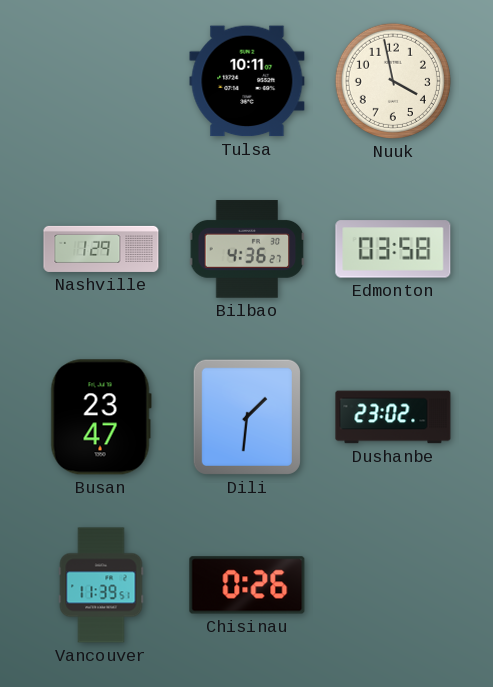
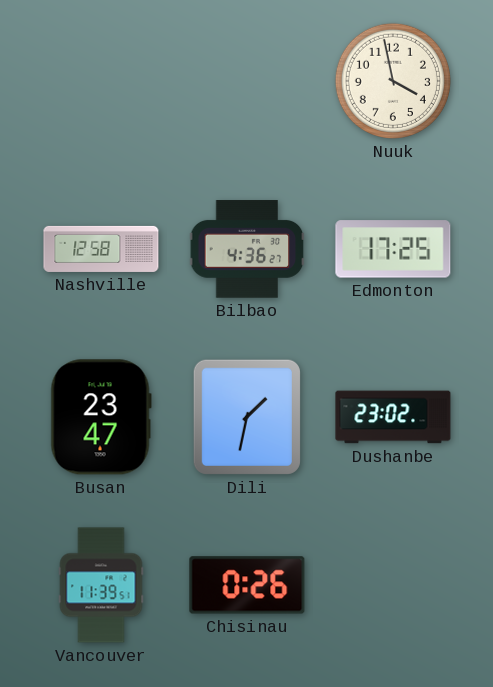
Tulsa: 10:11 -> none (247, 81)
Nashville: 1:29 -> 12:58 (101, 249)
Edmonton: 03:58 -> 17:25 (393, 249)
Dili: 1:31 -> 1:32 (247, 417)
